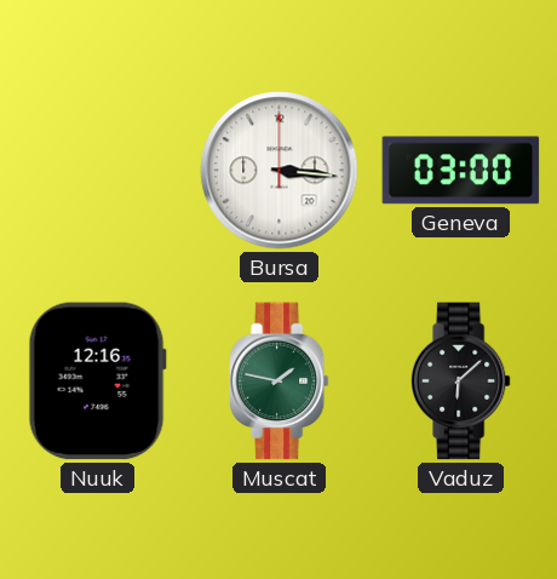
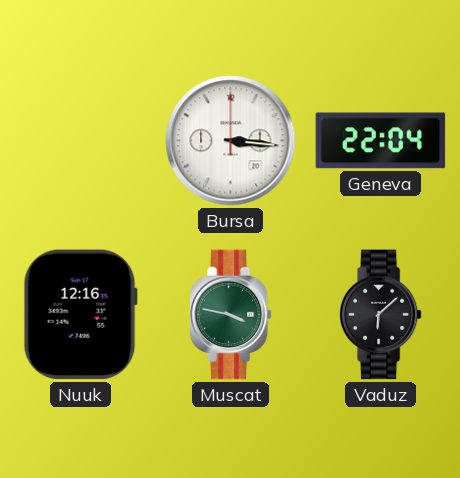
Geneva: 03:00 -> 22:04 (381, 141)
Muscat: 1:47 -> 3:47 (230, 315)
